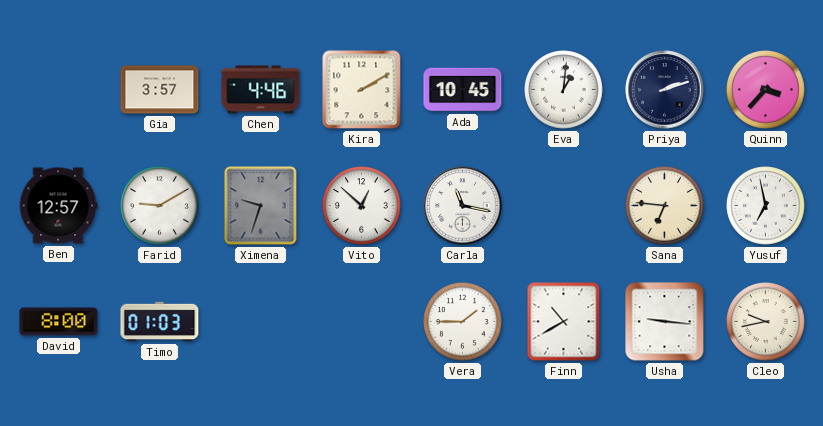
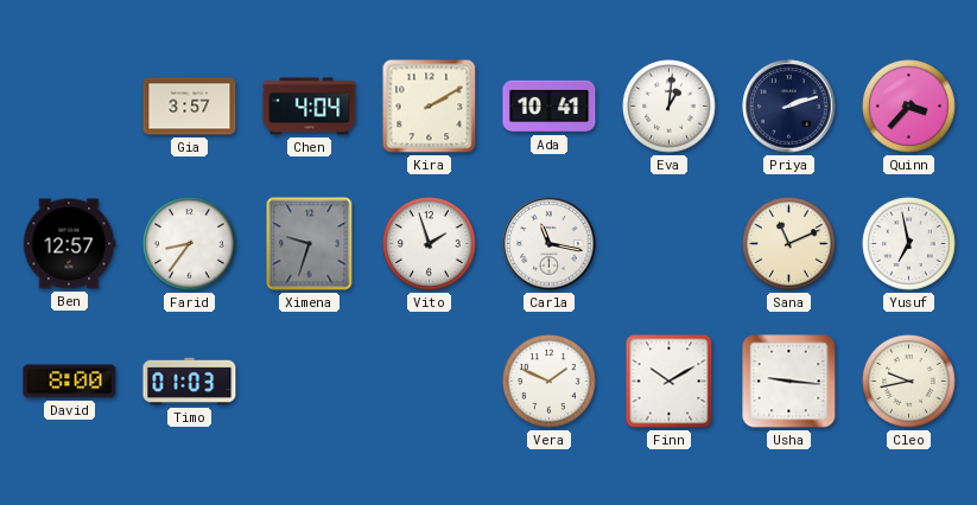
Chen: 4:46 -> 4:04 (310, 107)
Ada: 10:45 -> 10:41 (550, 107)
Farid: 9:10 -> 8:36 (190, 244)
Vito: 12:52 -> 1:57 (430, 244)
Sana: 6:46 -> 11:11 (789, 244)
Vera: 1:45 -> 1:49 (550, 382)
Finn: 10:40 -> 10:10 (670, 382)
